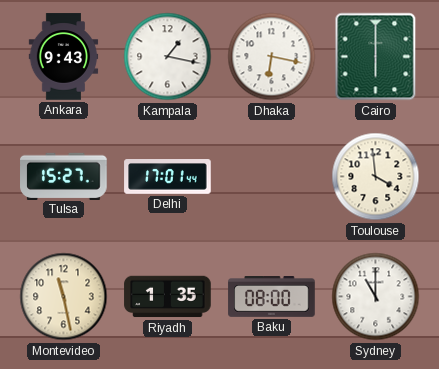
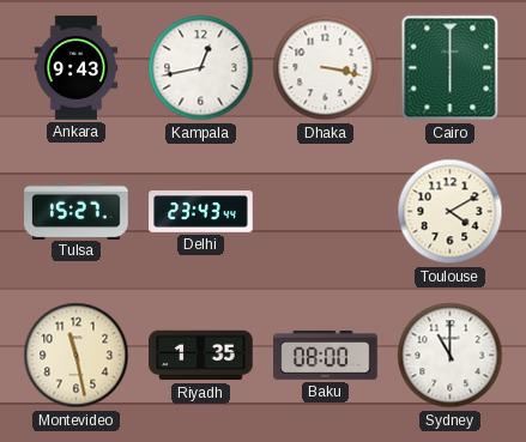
Kampala: 1:17 -> 12:43 (201, 68)
Dhaka: 6:17 -> 3:17 (326, 68)
Delhi: 17:01 -> 23:43 (201, 212)
Toulouse: 3:59 -> 4:10 (451, 212)
